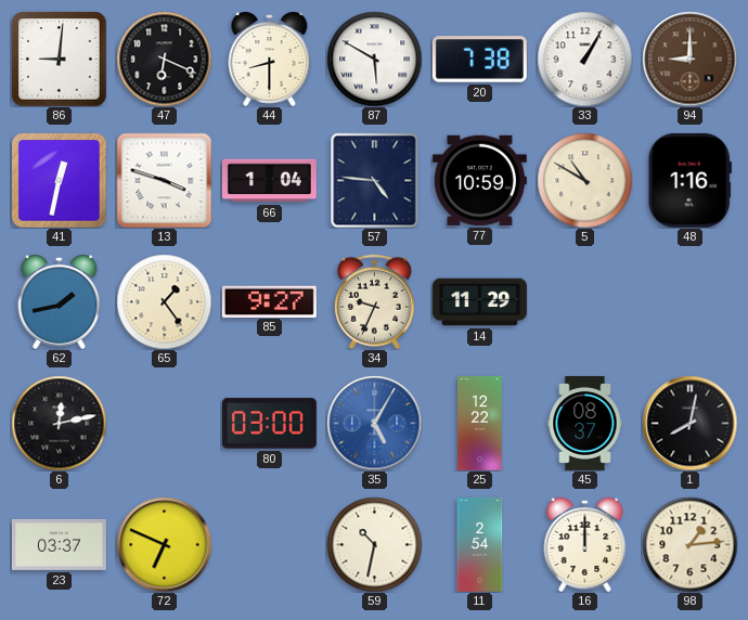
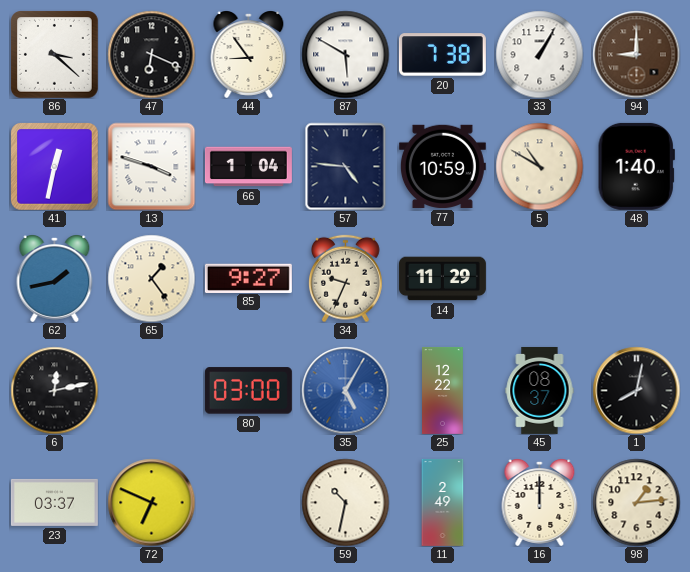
86: 9:01 -> 3:22 (55, 55)
44: 8:30 -> 8:54 (249, 55)
48: 1:16 -> 1:40 (636, 166)
11: 2:54 -> 2:49 (443, 502)
